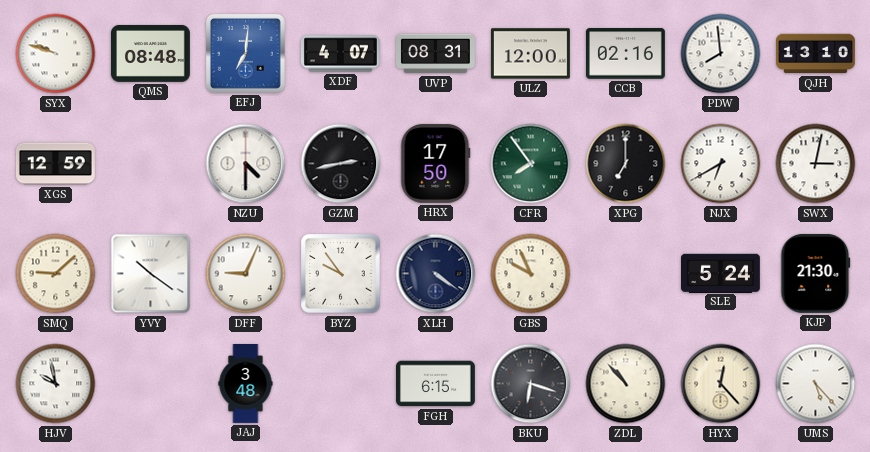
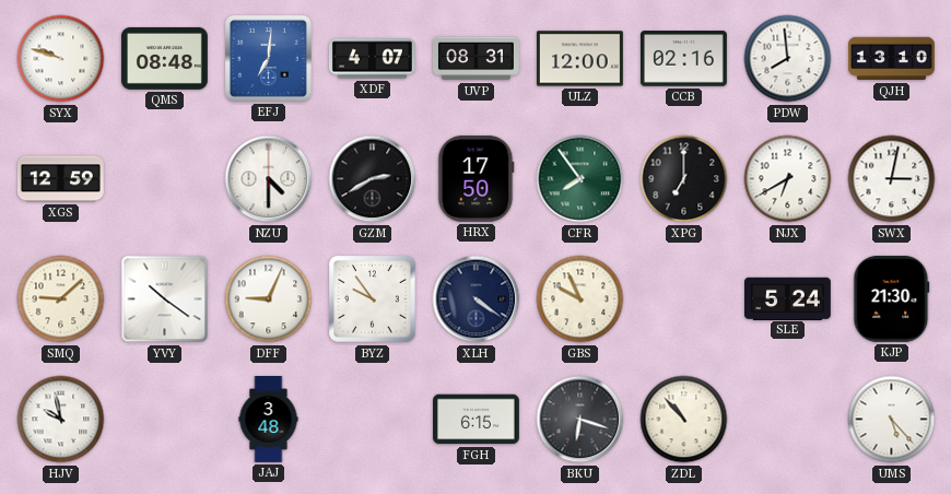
GZM: 2:43 -> 2:40 (373, 179)
HYX: 12:23 -> none (721, 384)
